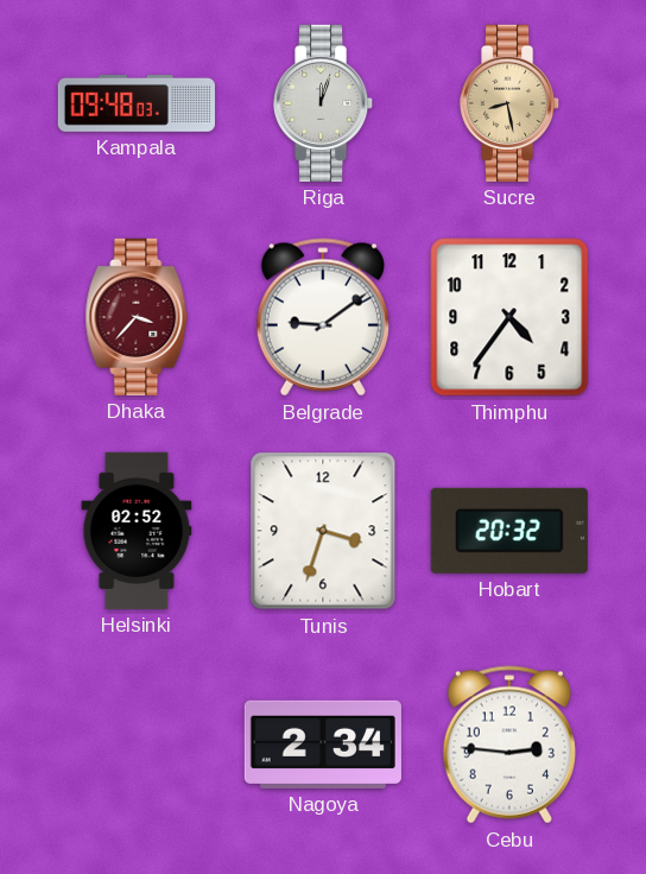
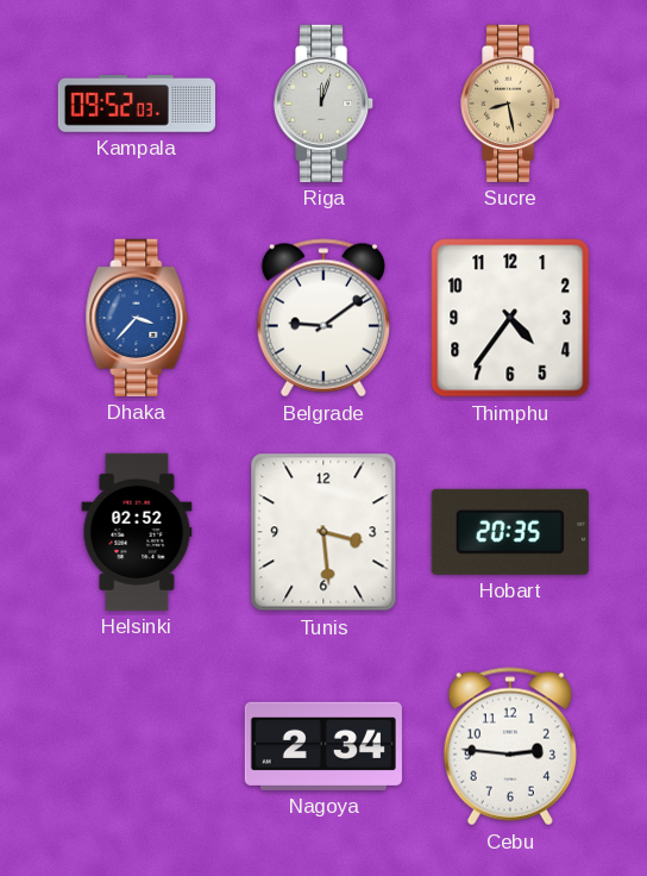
Kampala: 09:48 -> 09:52 (137, 105)
Dhaka dial: burgundy -> blue (137, 318)
Tunis: 3:33 -> 3:29 (323, 532)
Hobart: 20:32 -> 20:35 (510, 532)
